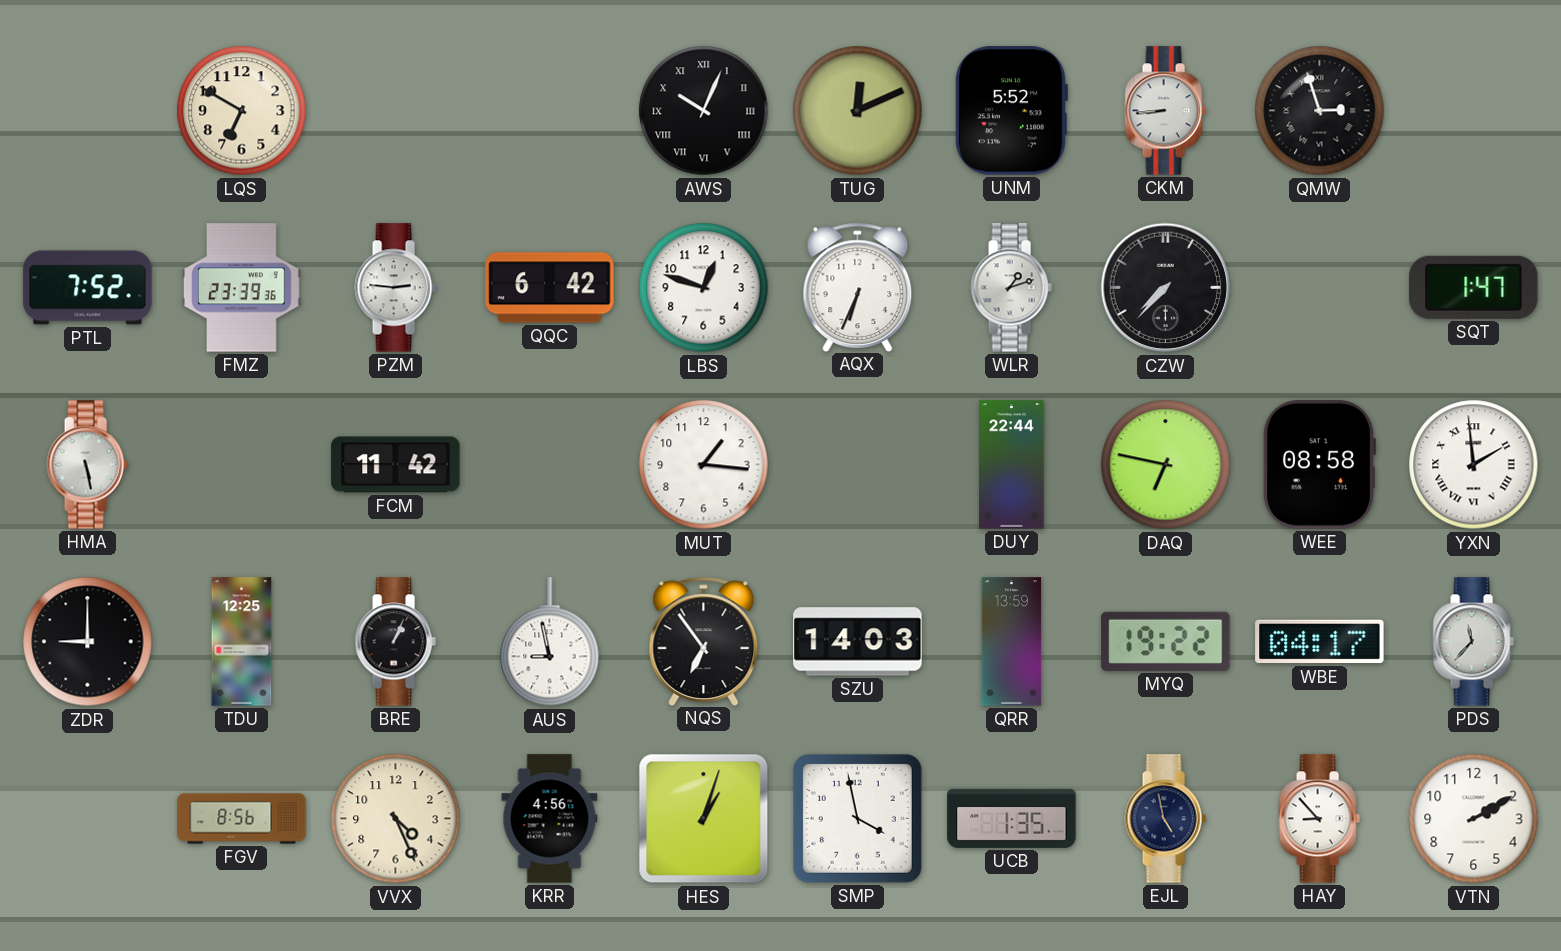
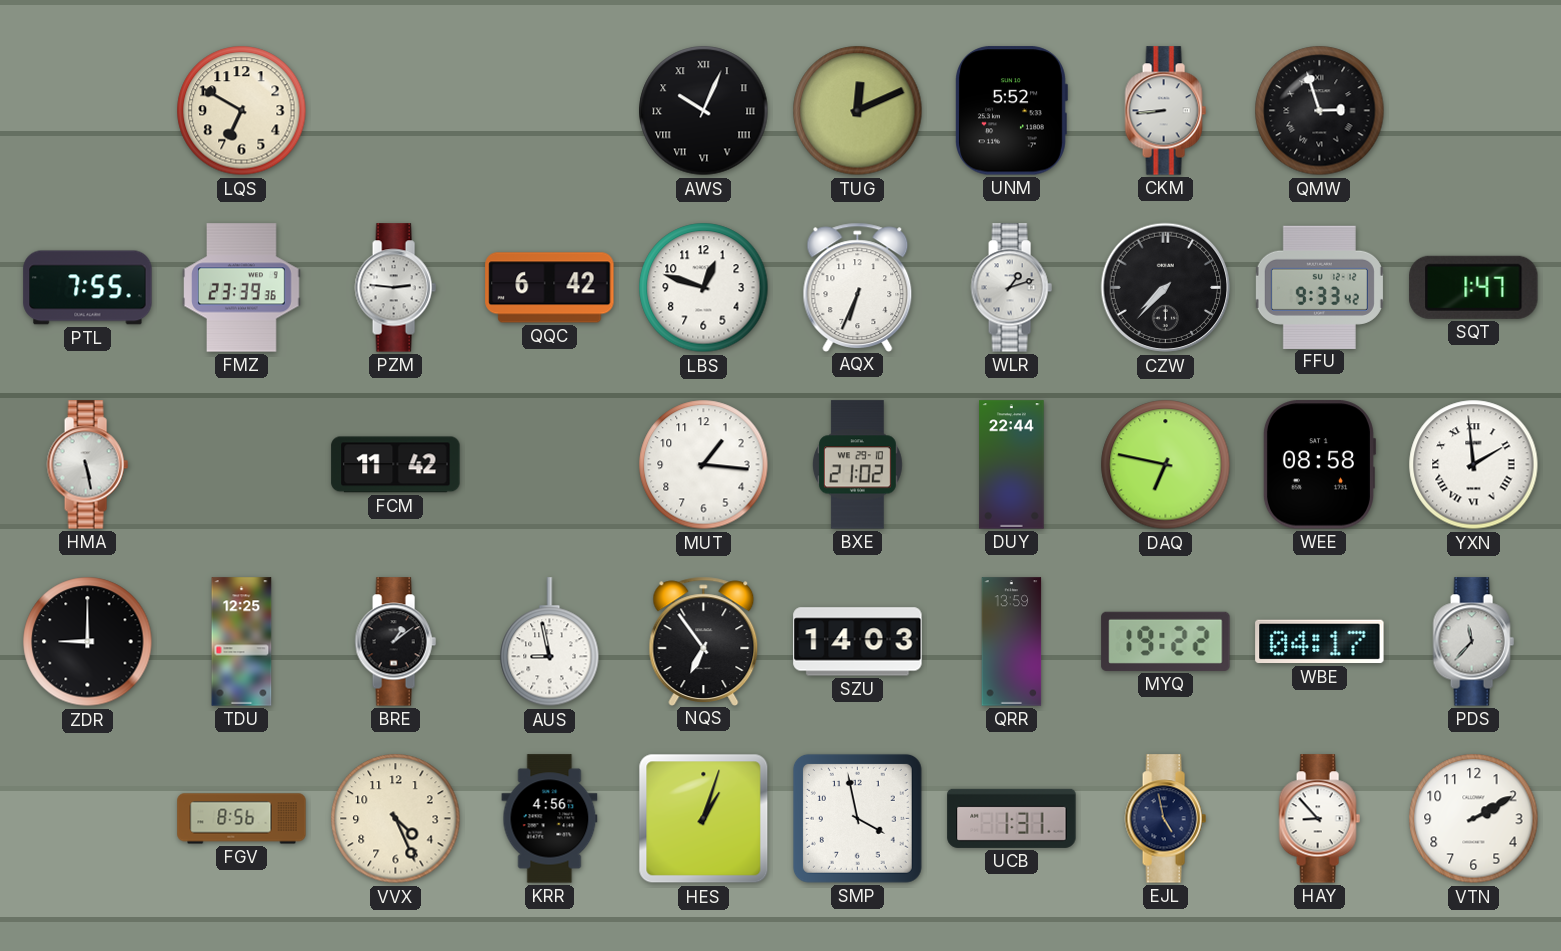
PTL: 7:52 -> 7:55 (88, 288)
FFU: none -> 9:33 (1319, 287)
BXE: none -> 21:02 (857, 465)
BRE: 1:04 -> 1:09 (395, 642)
UCB: 1:35 -> 1:31 (1012, 818)
